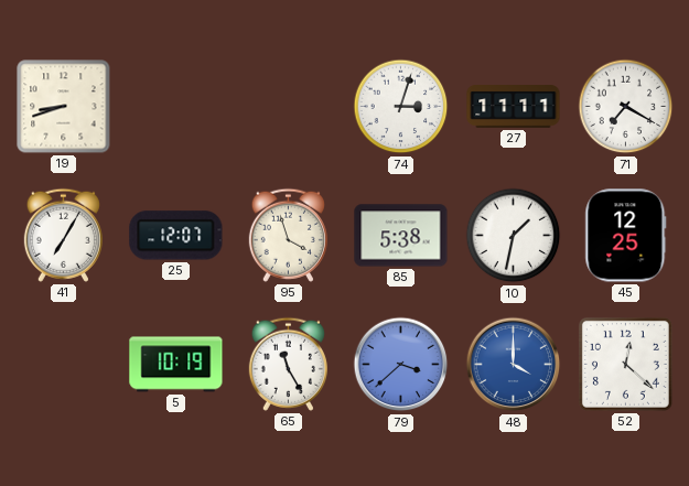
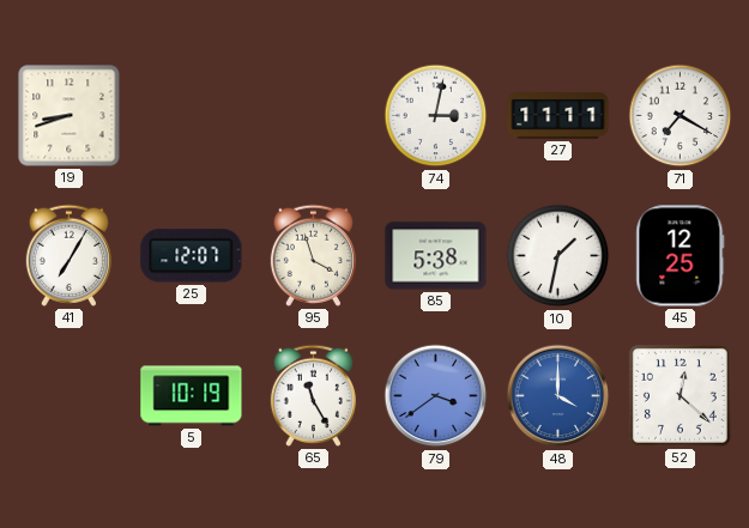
74: 3:03 -> 3:02 (436, 116)
79: 3:38 -> 3:39 (436, 396)
